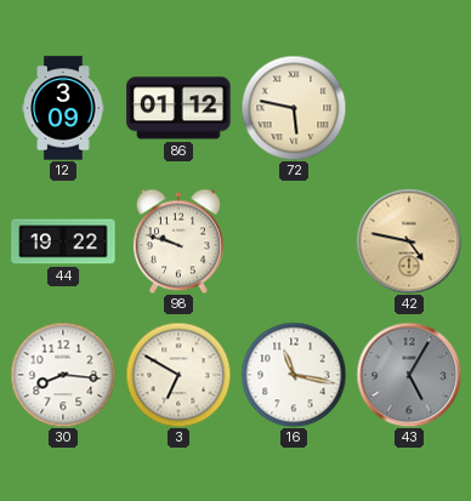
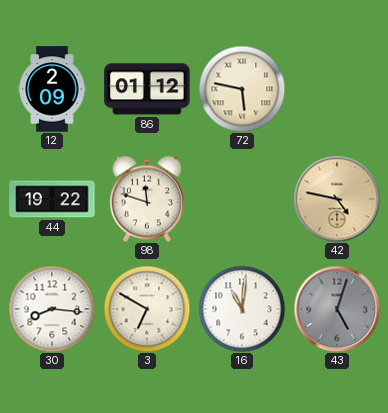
12: 3:09 -> 2:09 (52, 89)
98: 9:48 -> 11:48 (147, 199)
16: 11:17 -> 11:01 (242, 309)
43: 5:05 -> 5:03 (337, 309)
